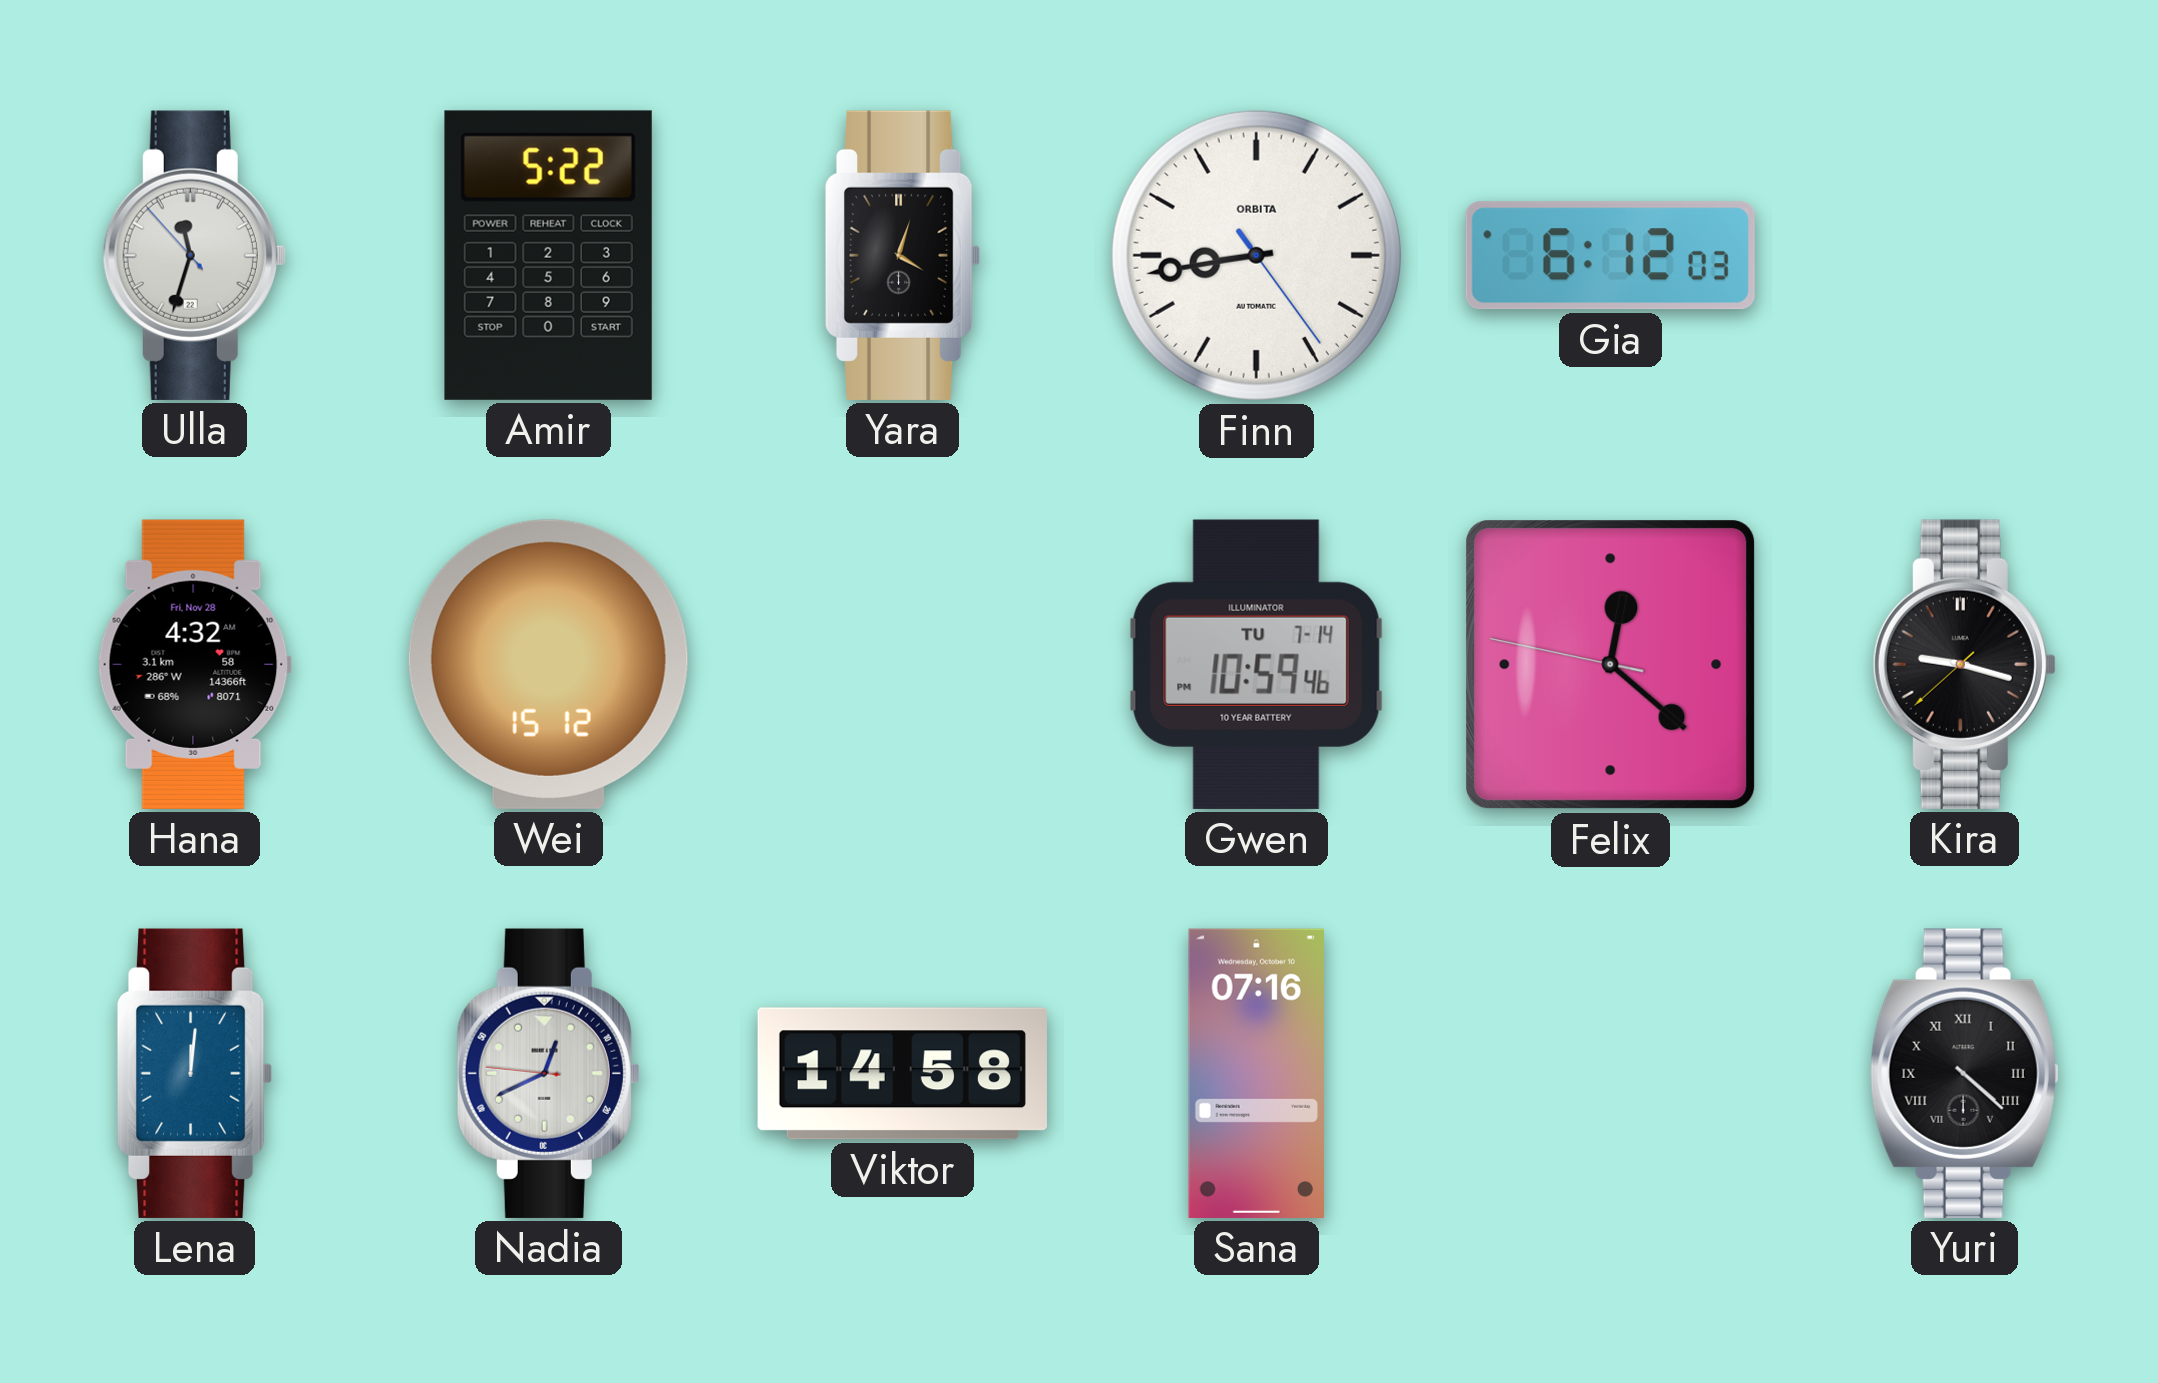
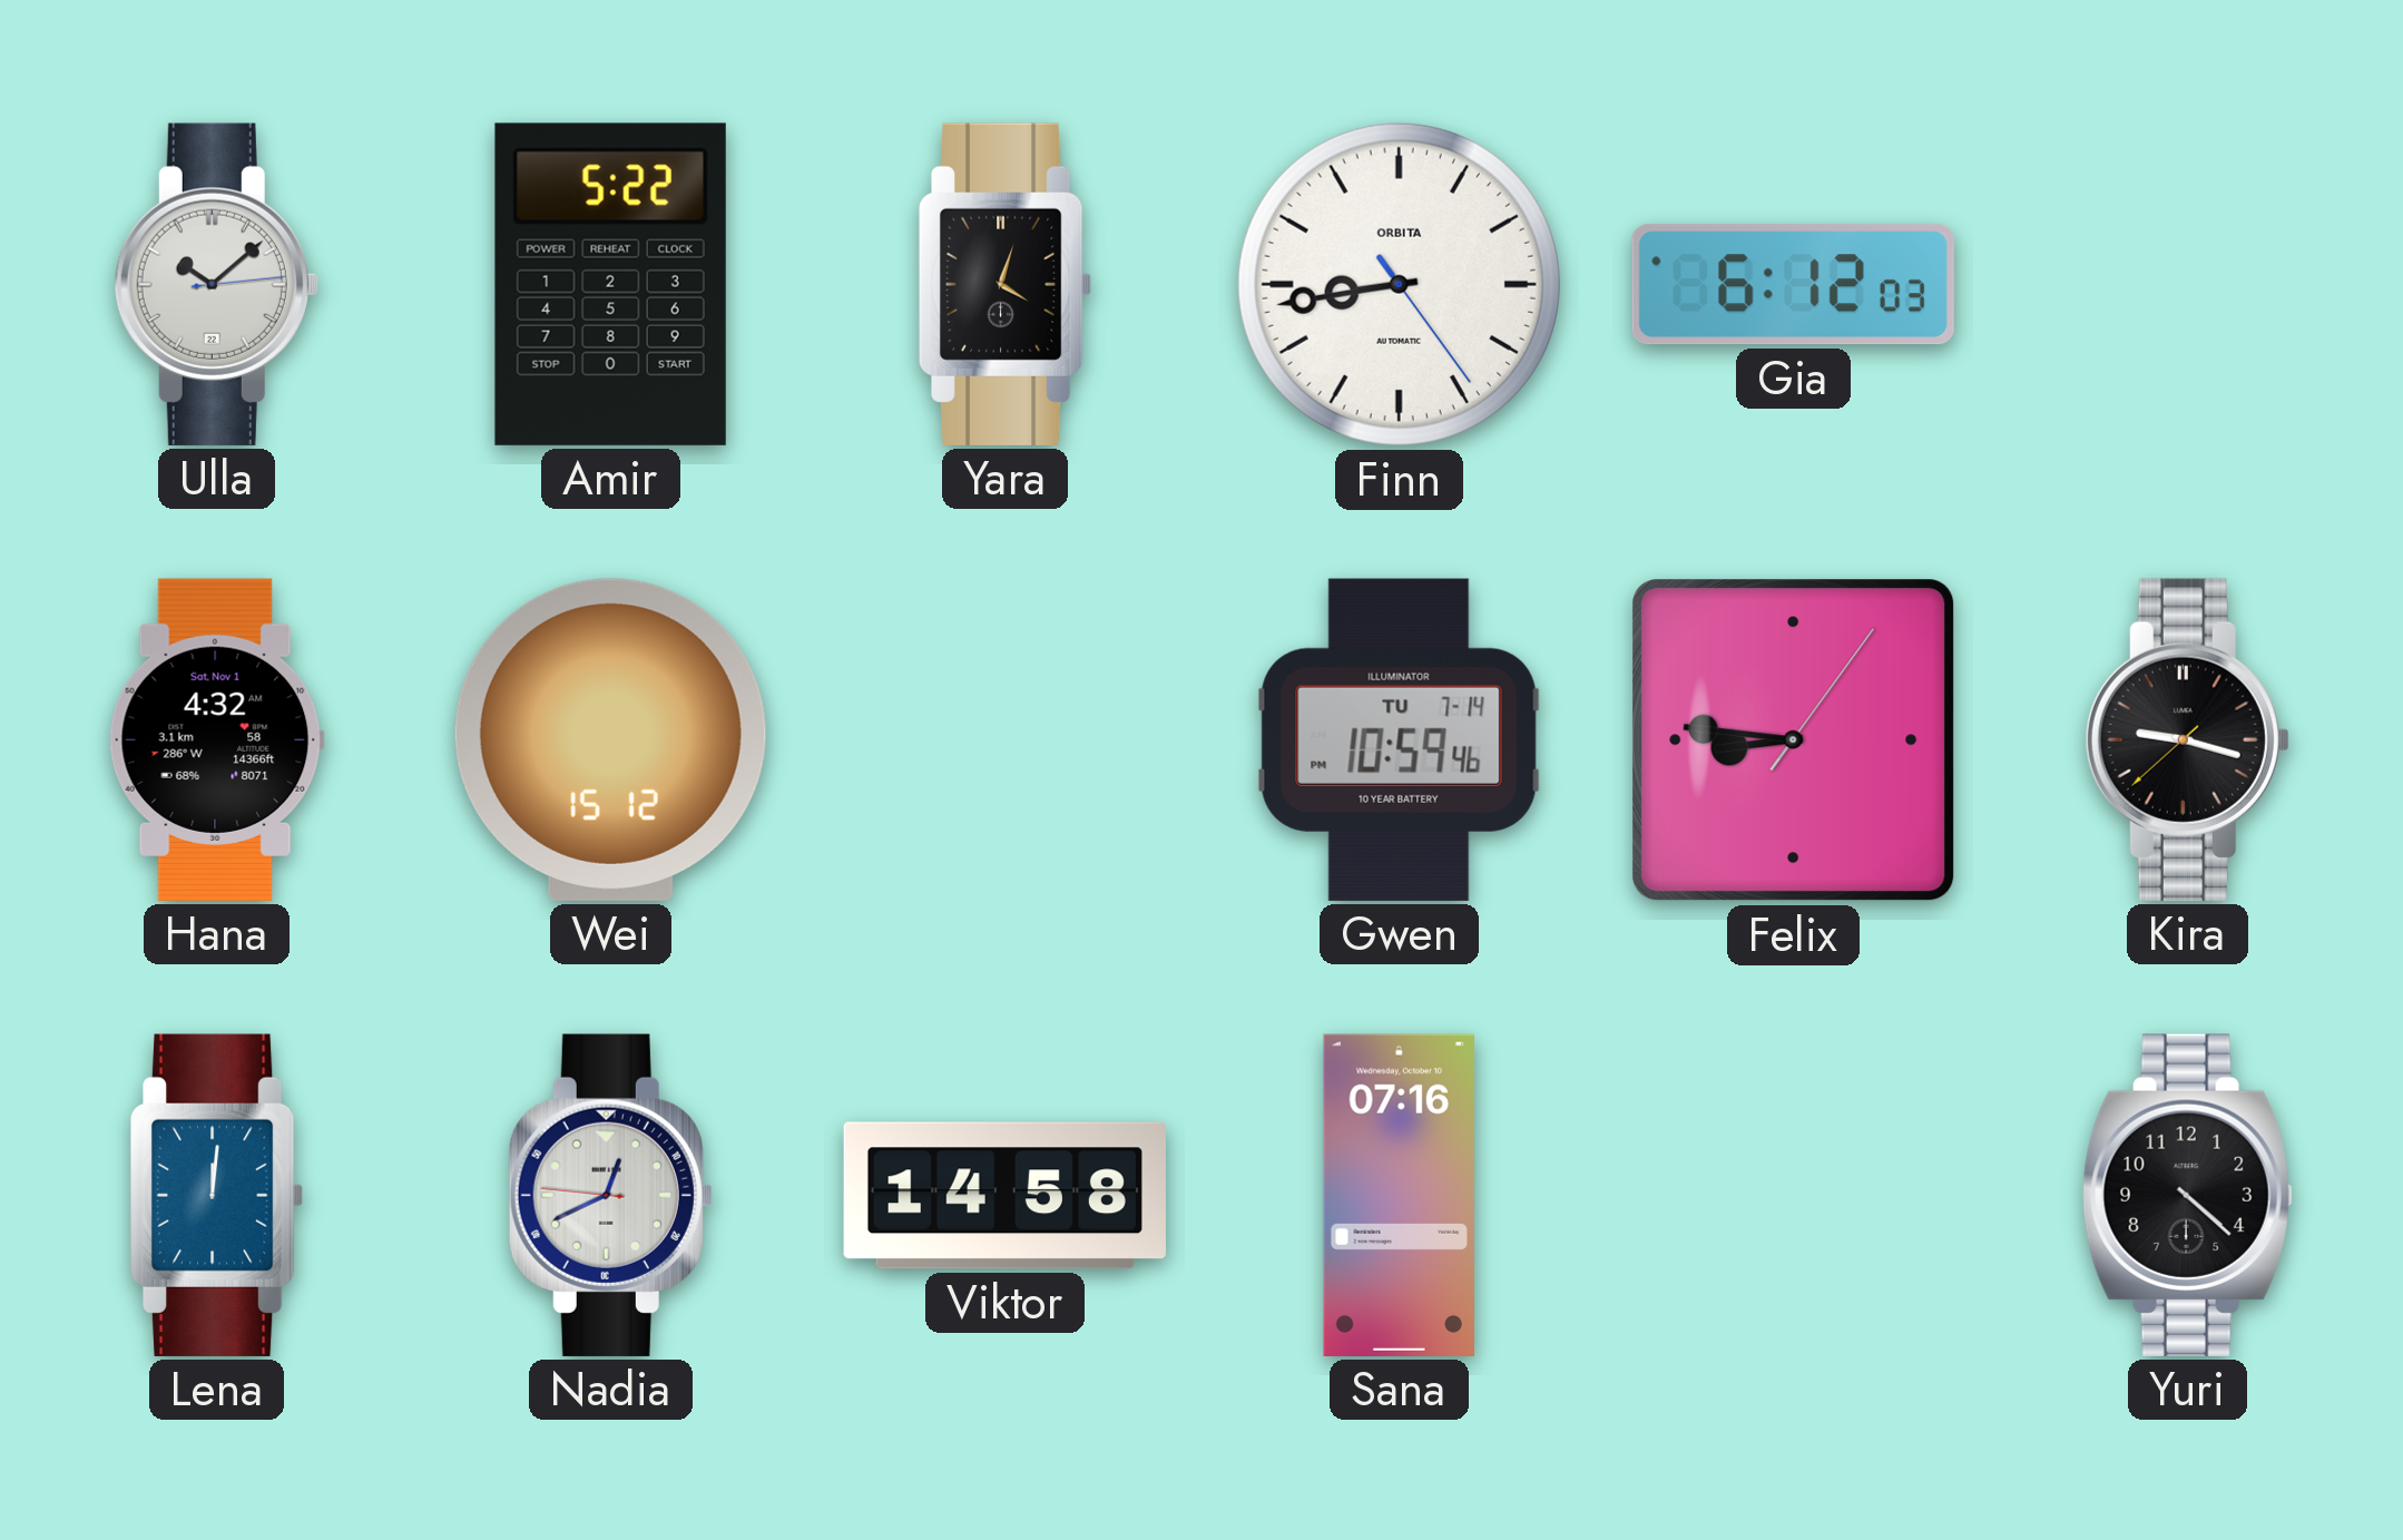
Ulla: 11:32 -> 10:08 (216, 284)
Hana date: Fri, Nov 28 -> Sat, Nov 1 (216, 739)
Felix: 12:21 -> 8:46 (1794, 740)
Yuri numerals: Roman -> Arabic (2187, 1195)
